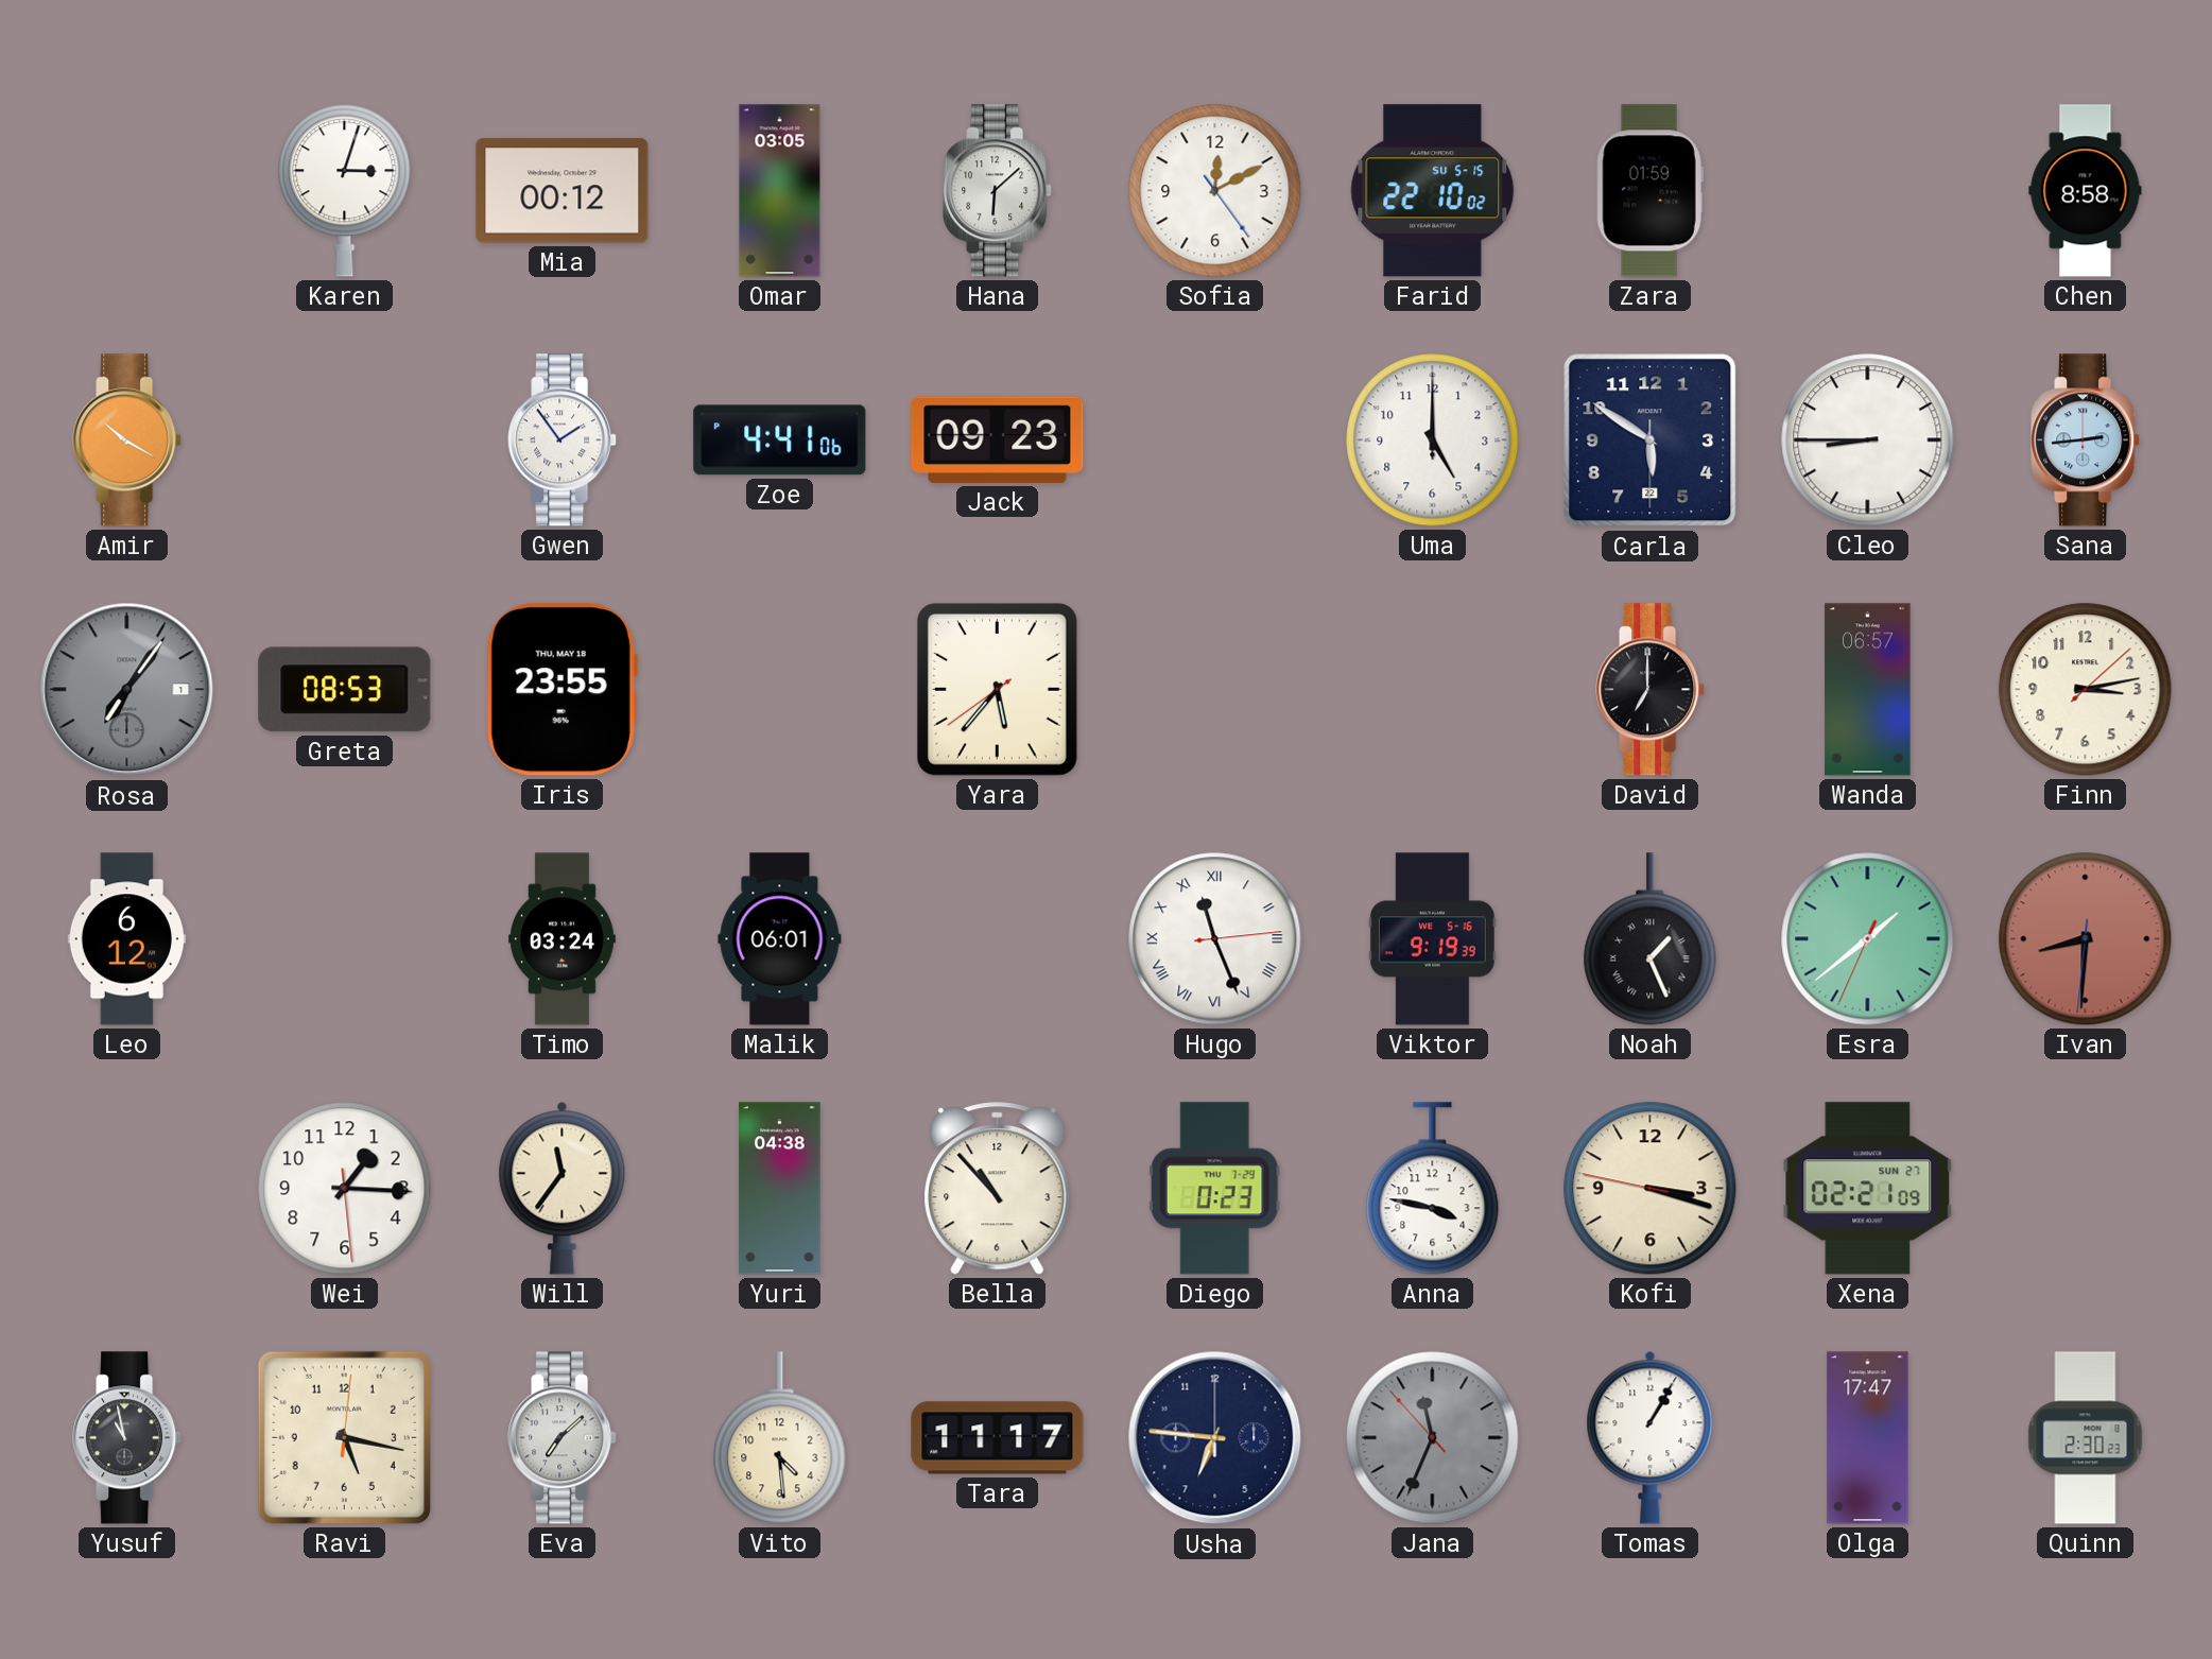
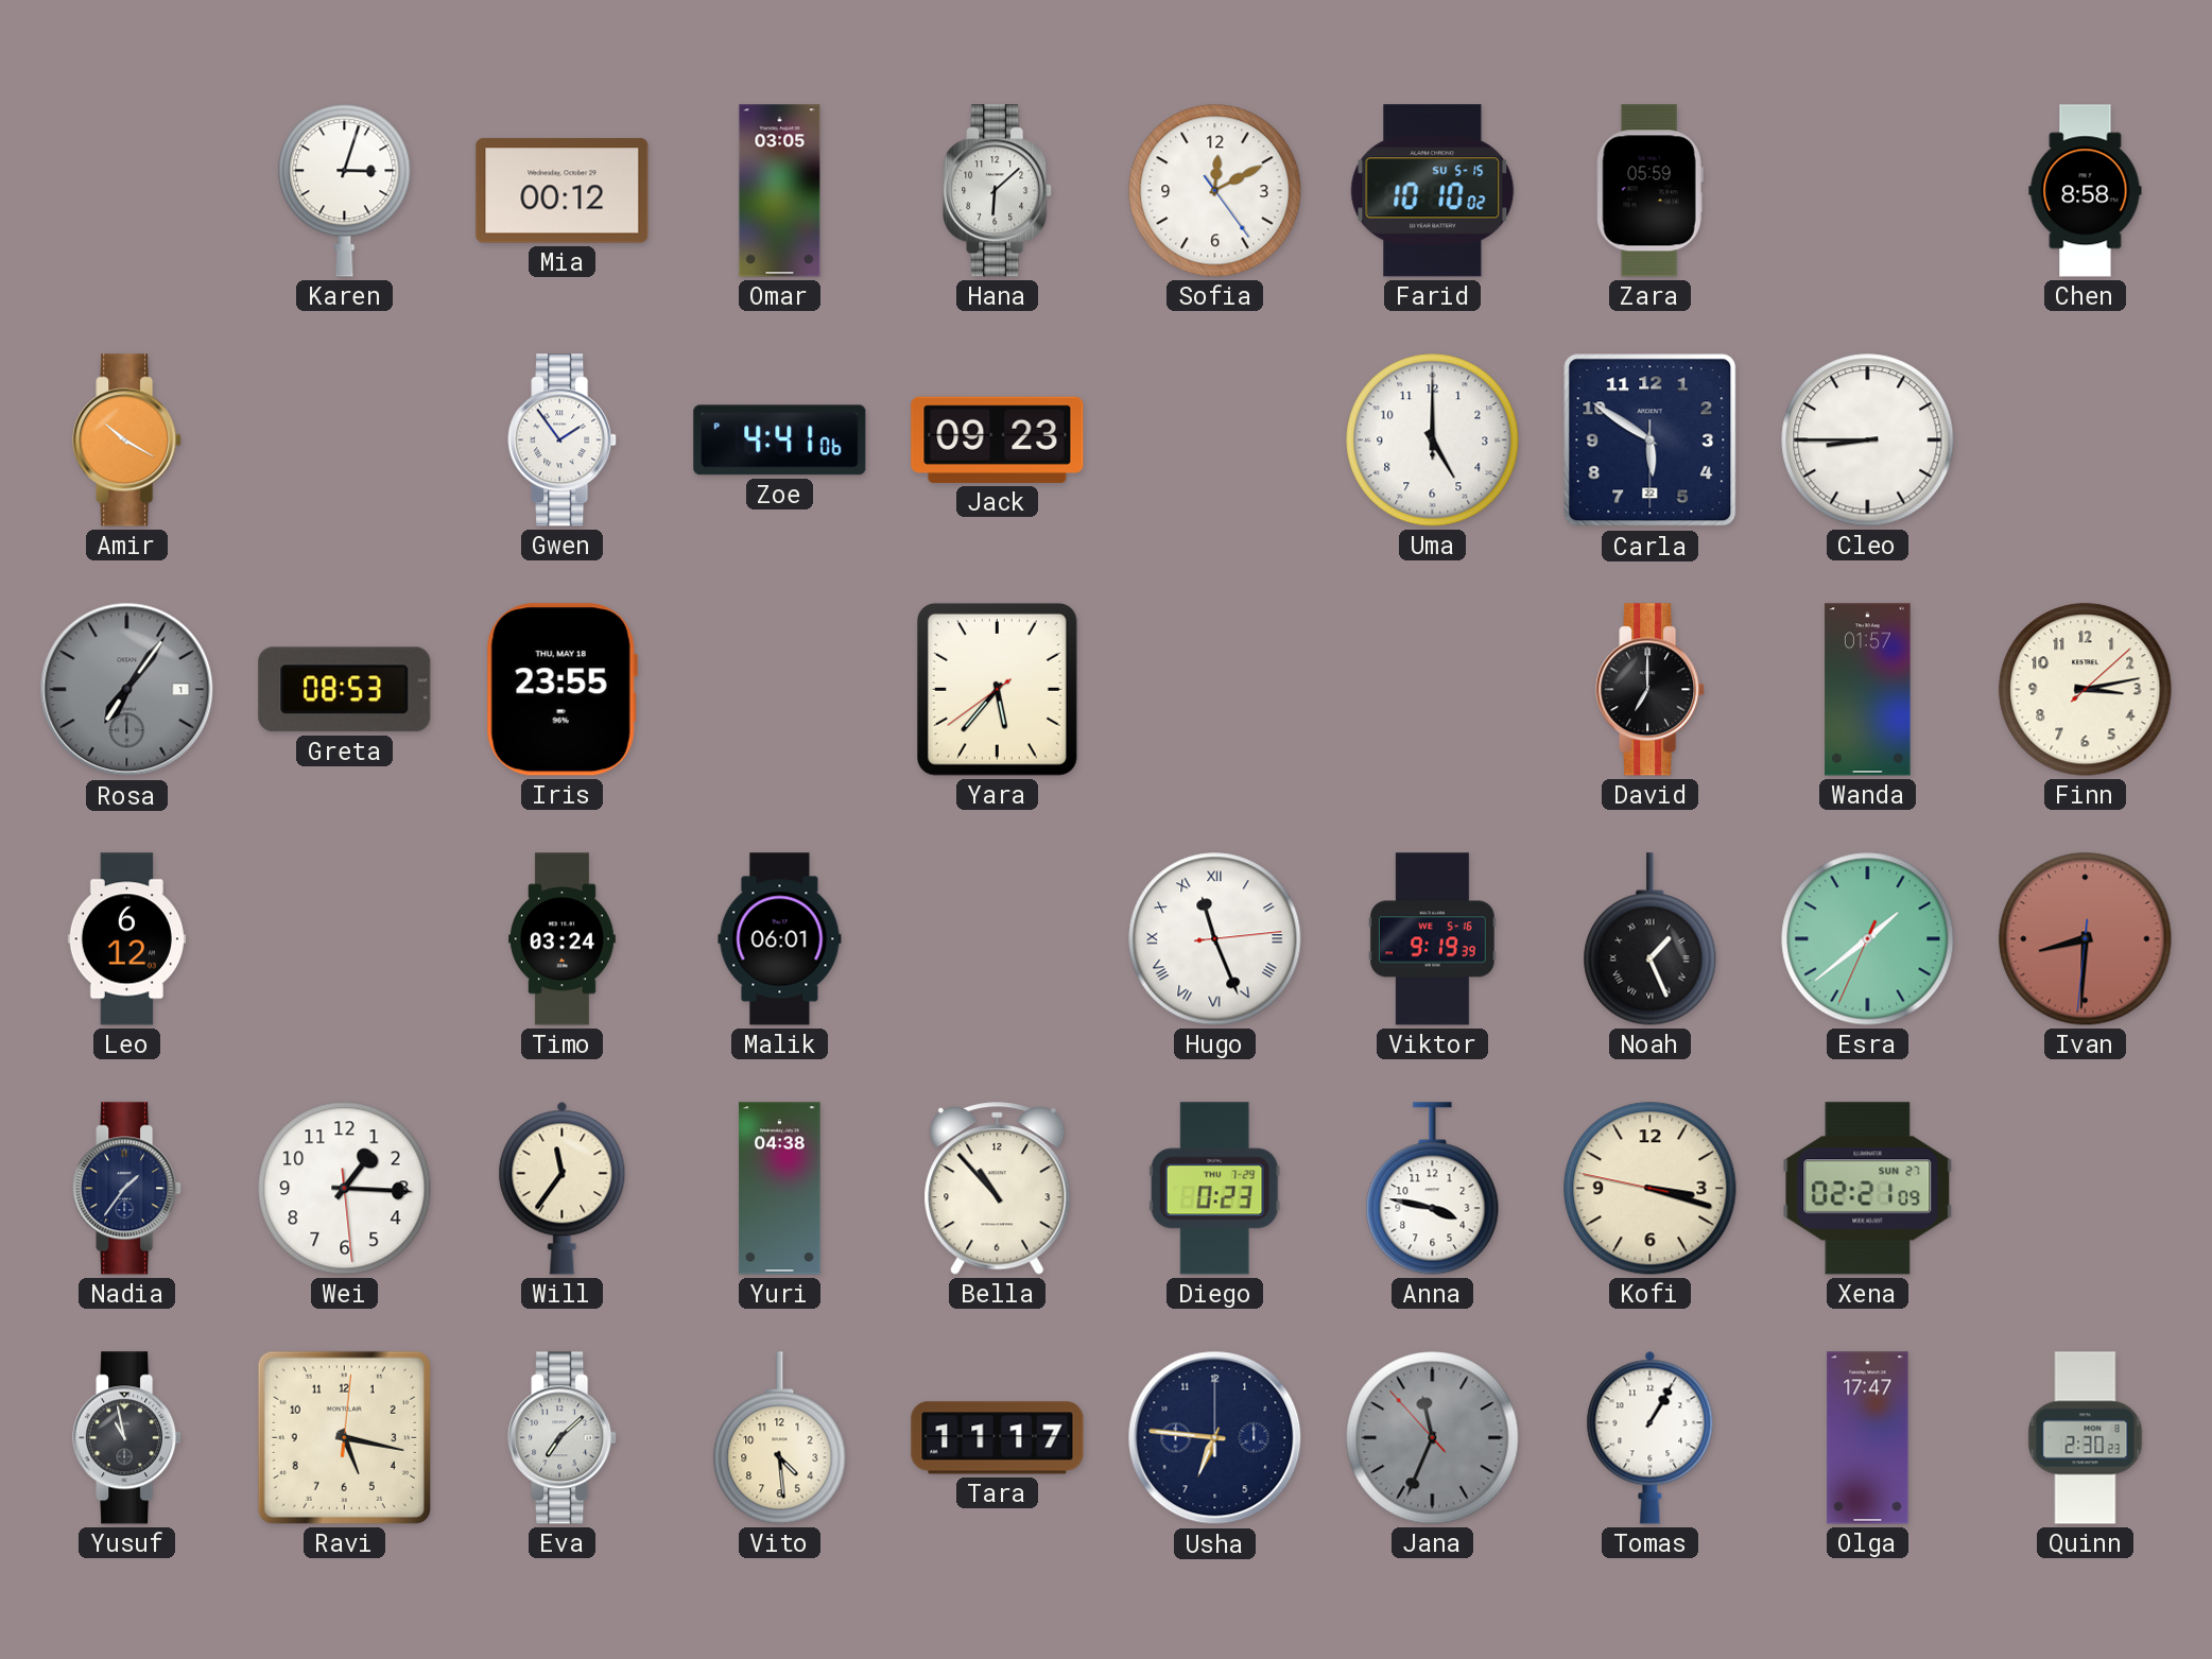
Farid: 22:10 -> 10:10 (1433, 191)
Zara: 01:59 -> 05:59 (1649, 191)
Sana: 2:44 -> none (2086, 440)
Wanda: 06:57 -> 01:57 (1868, 690)
Nadia: none -> 1:36 (127, 1189)
